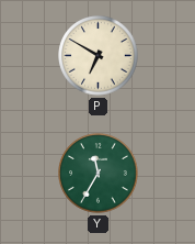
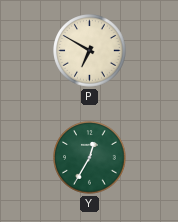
Y: 11:35 -> 12:35 (90, 158)
